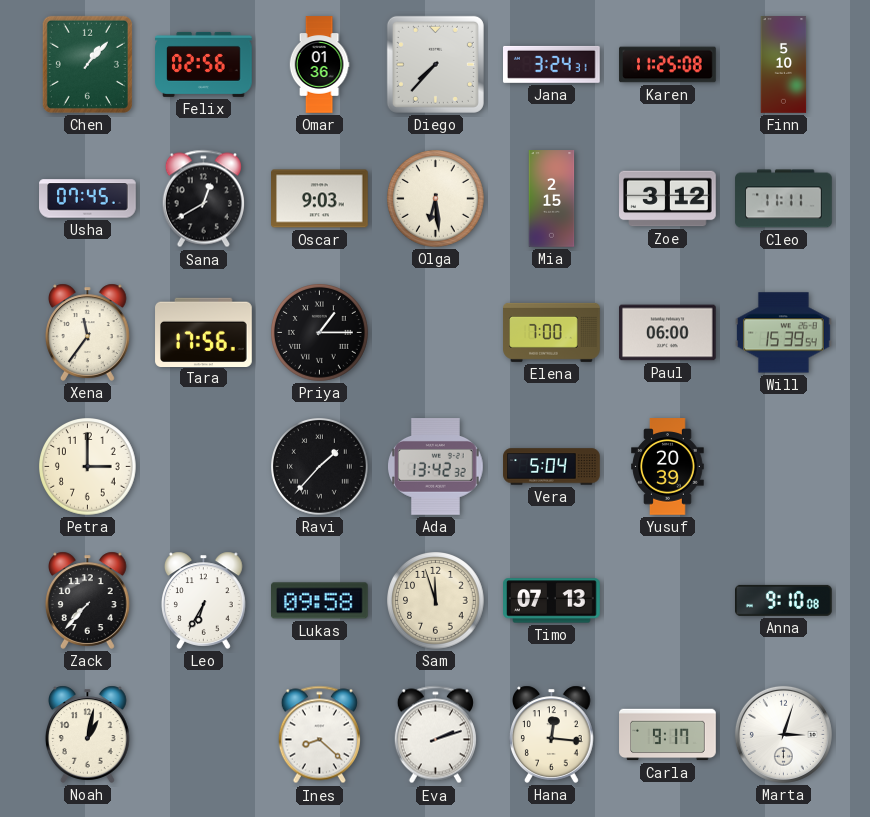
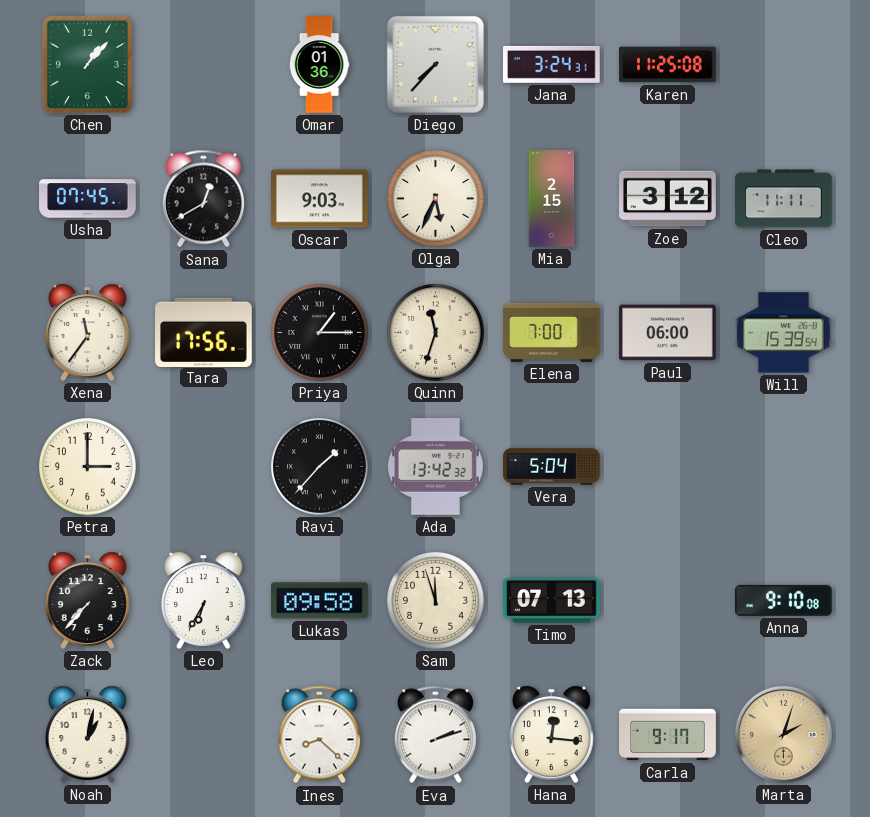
Felix: 02:56 -> none (204, 64)
Finn: 5:10 -> none (784, 65)
Olga: 6:29 -> 5:34 (436, 199)
Quinn: none -> 11:33 (436, 333)
Yusuf: 20:39 -> none (668, 467)
Marta: 3:03 -> 2:03 (783, 734)
Marta dial: white -> champagne (783, 734)
